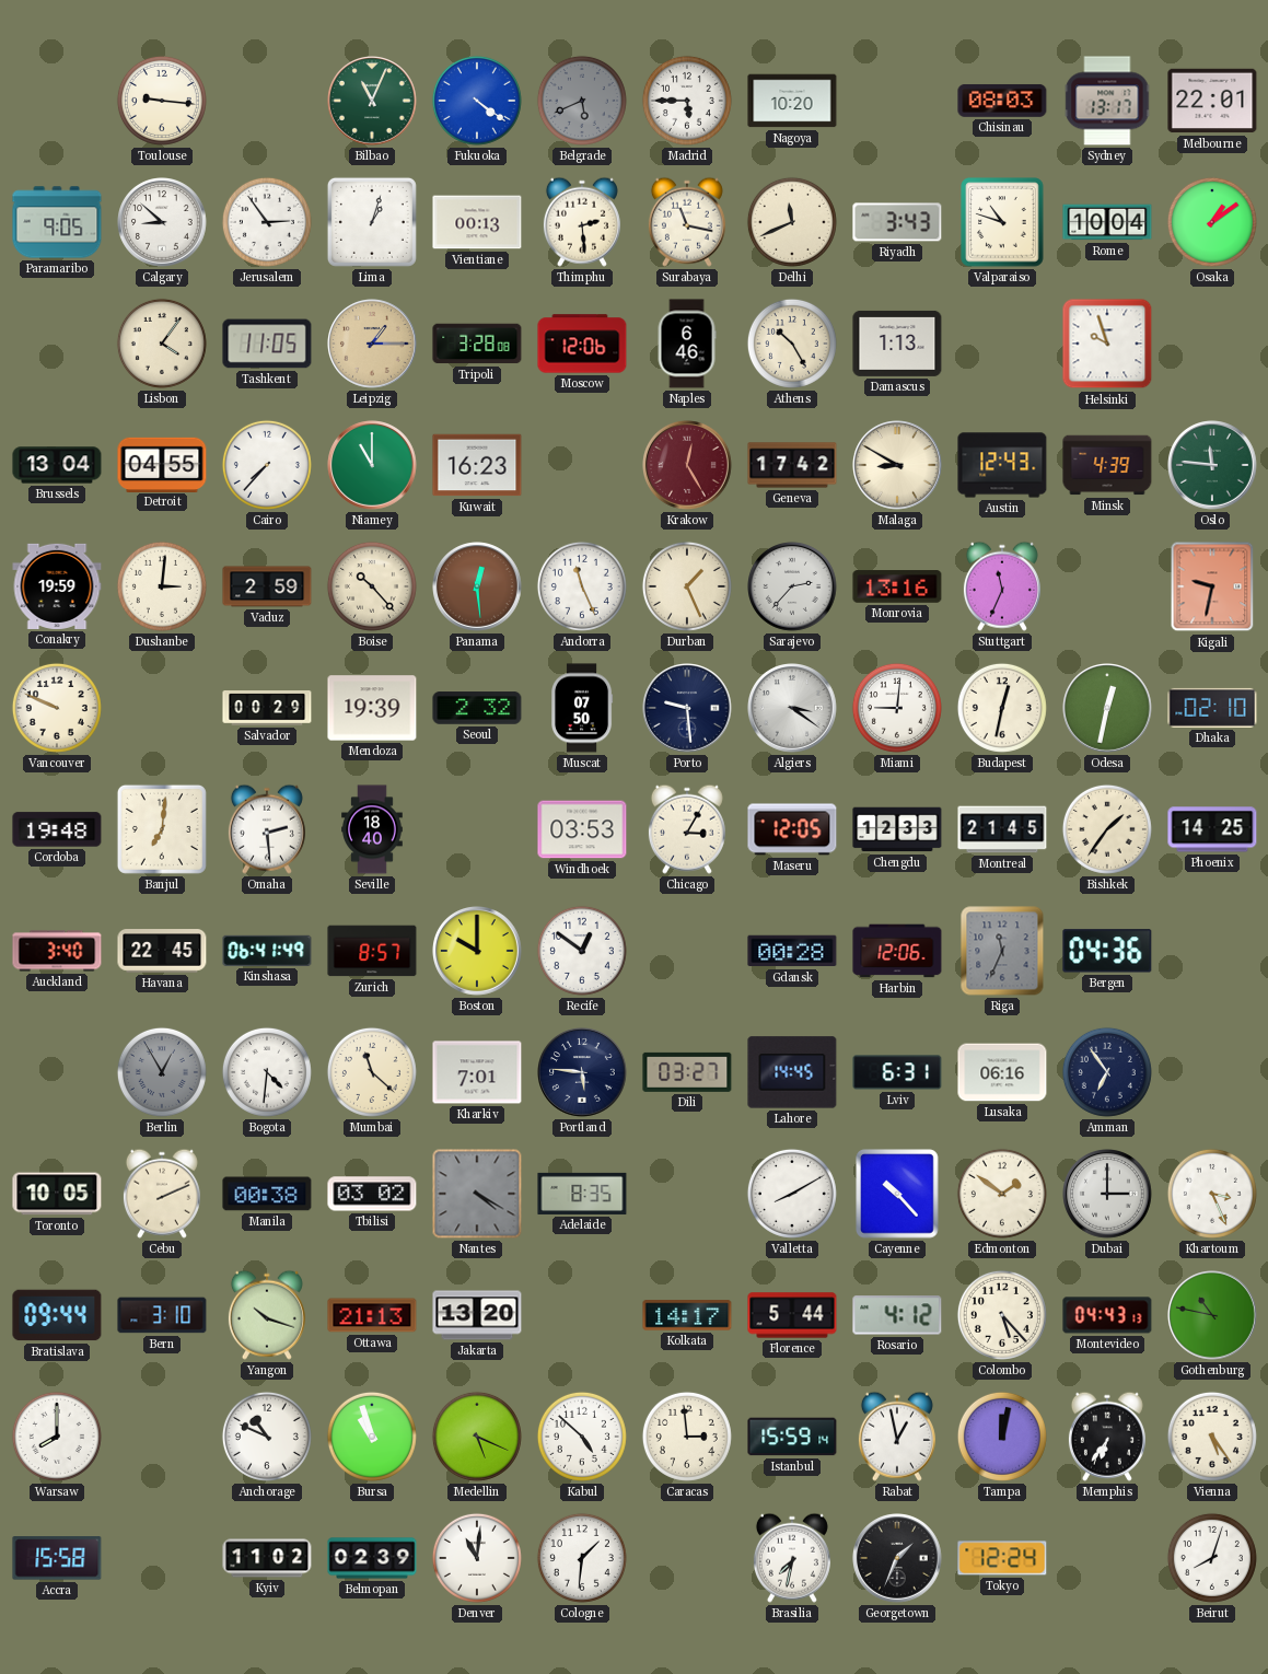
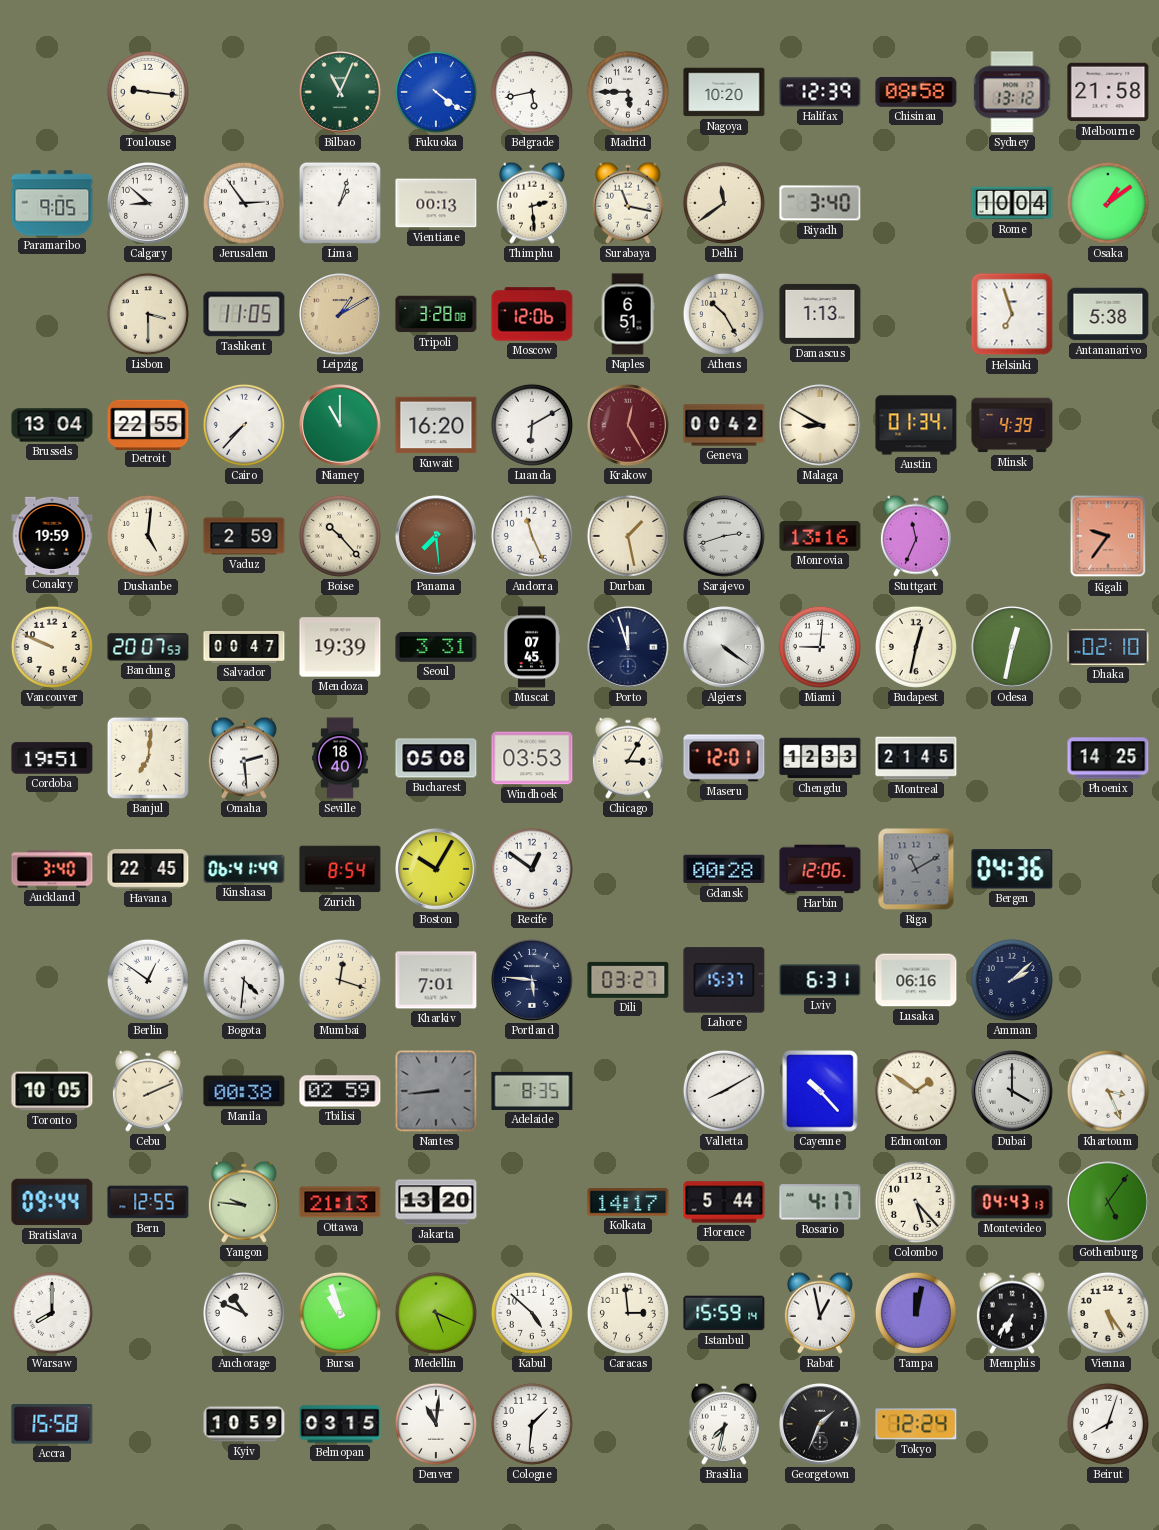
Belgrade: 5:41 -> 5:43 (532, 92)
Belgrade dial: grey -> white (532, 92)
Halifax: none -> 12:39 (820, 92)
Chisinau: 08:03 -> 08:58 (916, 92)
Sydney: 13:17 -> 13:12 (1012, 92)
Melbourne: 22:01 -> 21:58 (1108, 92)
Delhi: 11:41 -> 11:39 (724, 203)
Riyadh: 3:43 -> 3:40 (820, 203)
Valparaiso: 10:48 -> none (1002, 222)
Lisbon: 4:06 -> 3:30 (148, 314)
Leipzig: 1:15 -> 1:10 (341, 315)
Naples: 6:46 -> 6:51 (628, 314)
Helsinki: 9:57 -> 6:57 (1012, 314)
Antananarivo: none -> 5:38 (1108, 314)
Detroit: 04:55 -> 22:55 (148, 424)
Kuwait: 16:23 -> 16:20 (436, 425)
Luanda: none -> 6:10 (532, 425)
Geneva: 17:42 -> 00:42 (724, 425)
Austin: 12:43 -> 01:34 (916, 425)
Oslo: 11:46 -> none (1213, 466)
Dushanbe: 3:01 -> 5:01 (148, 536)
Panama: 12:29 -> 7:29 (437, 537)
Durban: 1:26 -> 1:28 (628, 536)
Sarajevo: 2:37 -> 2:42 (725, 537)
Kigali: 9:32 -> 9:36 (1108, 536)
Bandung: none -> 20:07 (148, 647)
Salvador: 00:29 -> 00:47 (244, 648)
Seoul: 2:32 -> 3:31 (436, 647)
Muscat: 07:50 -> 07:45 (533, 647)
Porto: 9:29 -> 11:57 (629, 648)
Algiers: 3:21 -> 4:21 (725, 648)
Cordoba: 19:48 -> 19:51 (52, 758)
Bucharest: none -> 05:08 (436, 758)
Maseru: 12:05 -> 12:01 (724, 758)
Bishkek: 1:36 -> none (1107, 829)
Zurich: 8:57 -> 8:54 (340, 869)
Boston: 10:00 -> 10:05 (437, 870)
Riga: 11:34 -> 11:10 (916, 869)
Berlin: 12:55 -> 12:51 (148, 980)
Berlin dial: grey -> white (148, 980)
Mumbai: 11:22 -> 12:18 (340, 980)
Lahore: 14:45 -> 15:37 (724, 980)
Amman: 6:54 -> 2:08 (1012, 980)
Tbilisi: 03:02 -> 02:59 (340, 1091)
Nantes: 4:20 -> 8:44 (436, 1091)
Dubai: 3:00 -> 4:00 (1013, 1092)
Bern: 3:10 -> 12:55 (148, 1202)
Yangon: 10:18 -> 9:46 (244, 1202)
Rosario: 4:12 -> 4:17 (820, 1202)
Gothenburg: 10:47 -> 5:06 (1109, 1203)
Kyiv: 11:02 -> 10:59 (244, 1424)
Belmopan: 02:39 -> 03:15 (340, 1424)
